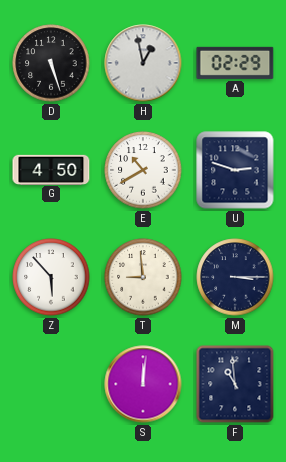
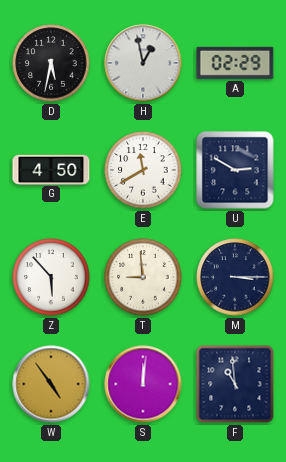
D: 5:27 -> 5:32 (51, 63)
E: 10:40 -> 11:40 (143, 170)
U: 2:48 -> 2:50 (235, 170)
W: none -> 4:54 (51, 384)
